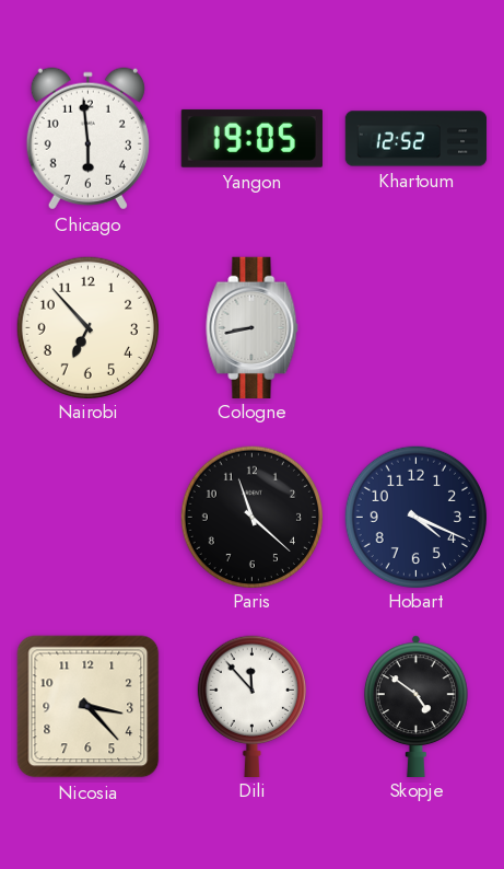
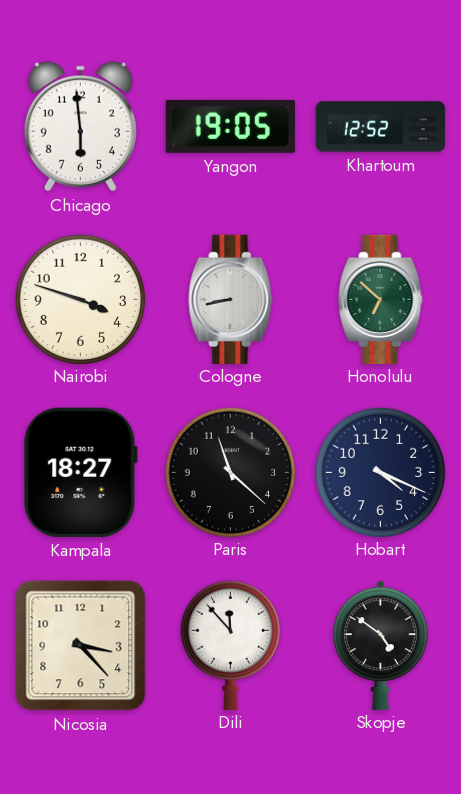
Nairobi: 6:53 -> 3:48 (80, 299)
Honolulu: none -> 6:52 (381, 299)
Kampala: none -> 18:27 (80, 472)
